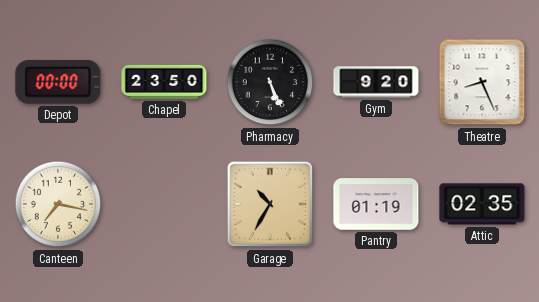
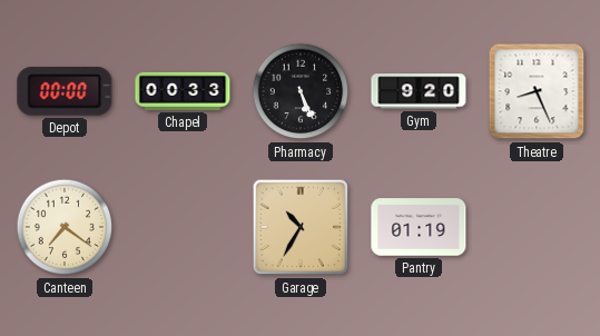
Chapel: 23:50 -> 00:33 (183, 91)
Canteen: 7:17 -> 7:21 (65, 227)
Attic: 02:35 -> none (482, 204)
